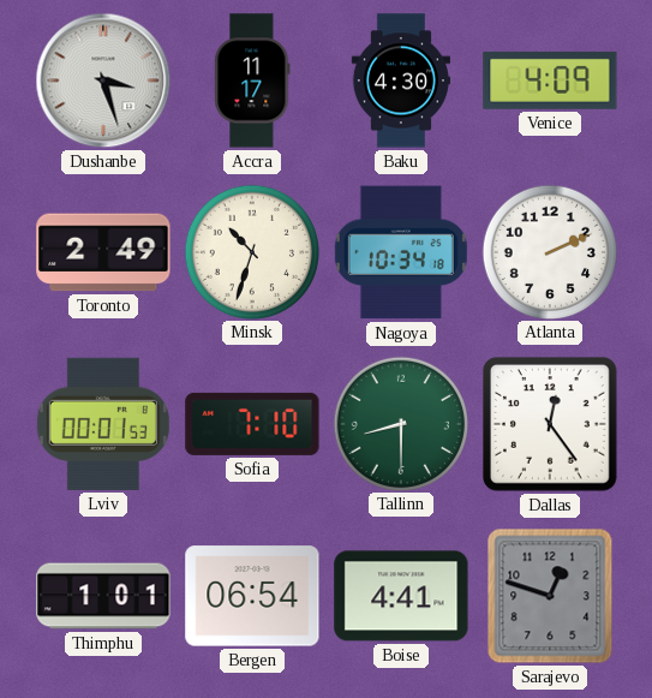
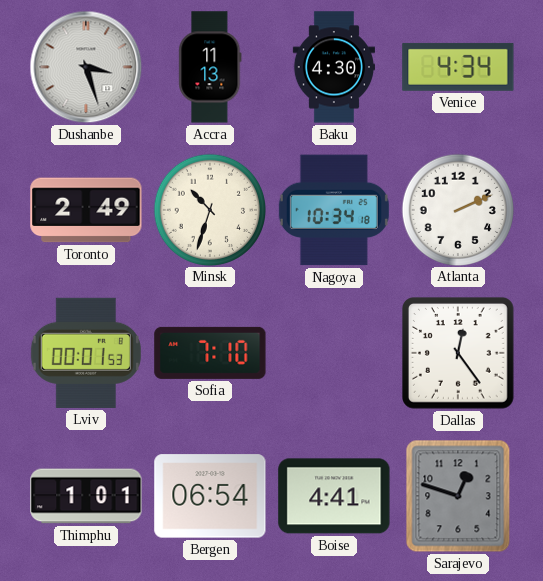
Accra: 11:17 -> 11:13 (210, 67)
Venice: 4:09 -> 4:34 (458, 67)
Tallinn: 8:30 -> none (400, 423)
